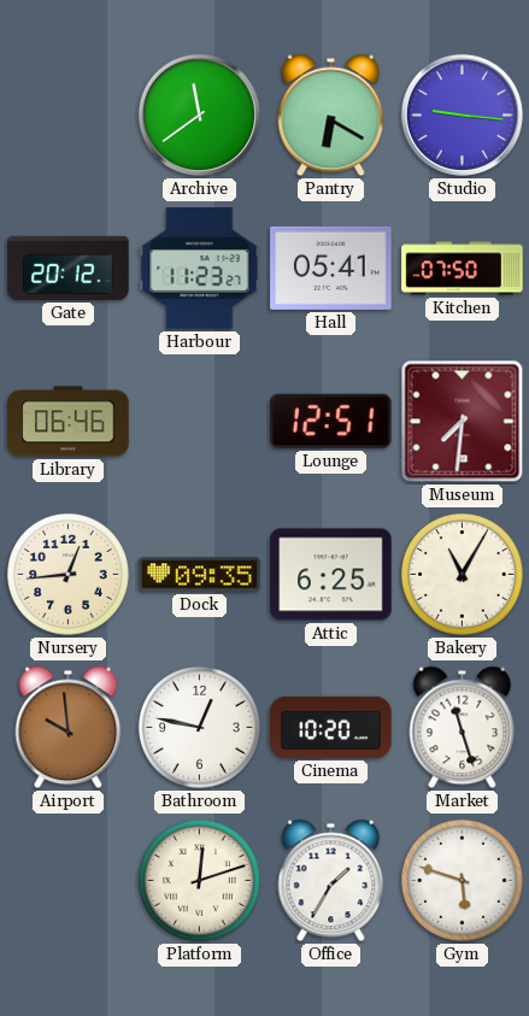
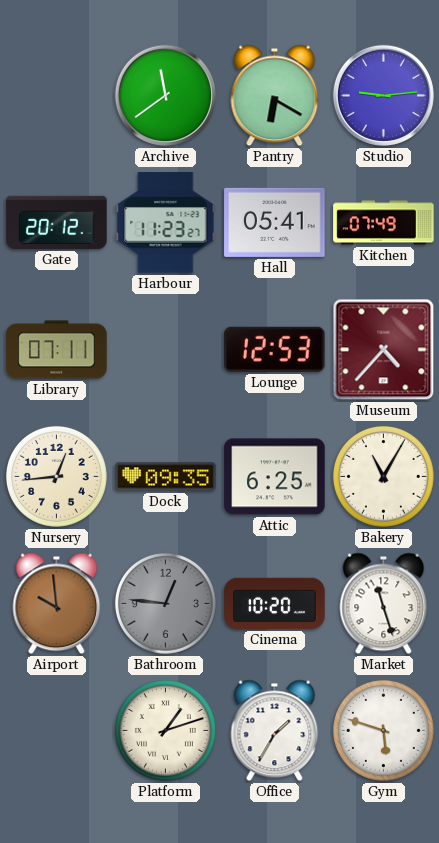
Studio: 9:16 -> 9:14 (383, 95)
Kitchen: 07:50 -> 07:49 (384, 223)
Library: 06:46 -> 07:11 (57, 350)
Lounge: 12:51 -> 12:53 (275, 349)
Museum: 7:31 -> 4:37 (384, 350)
Bathroom: 12:47 -> 12:46 (165, 603)
Bathroom dial: white -> grey (165, 603)
Platform: 12:12 -> 1:12 (165, 730)
